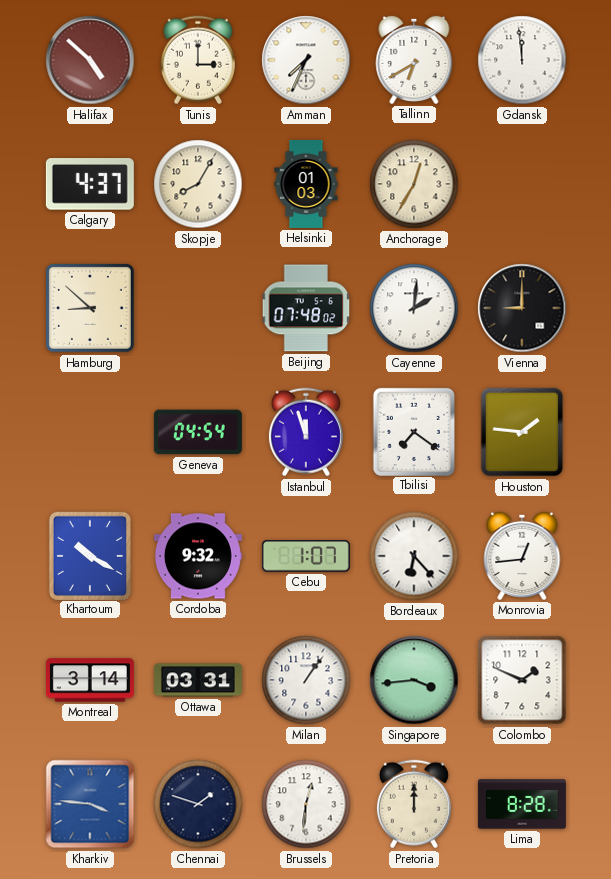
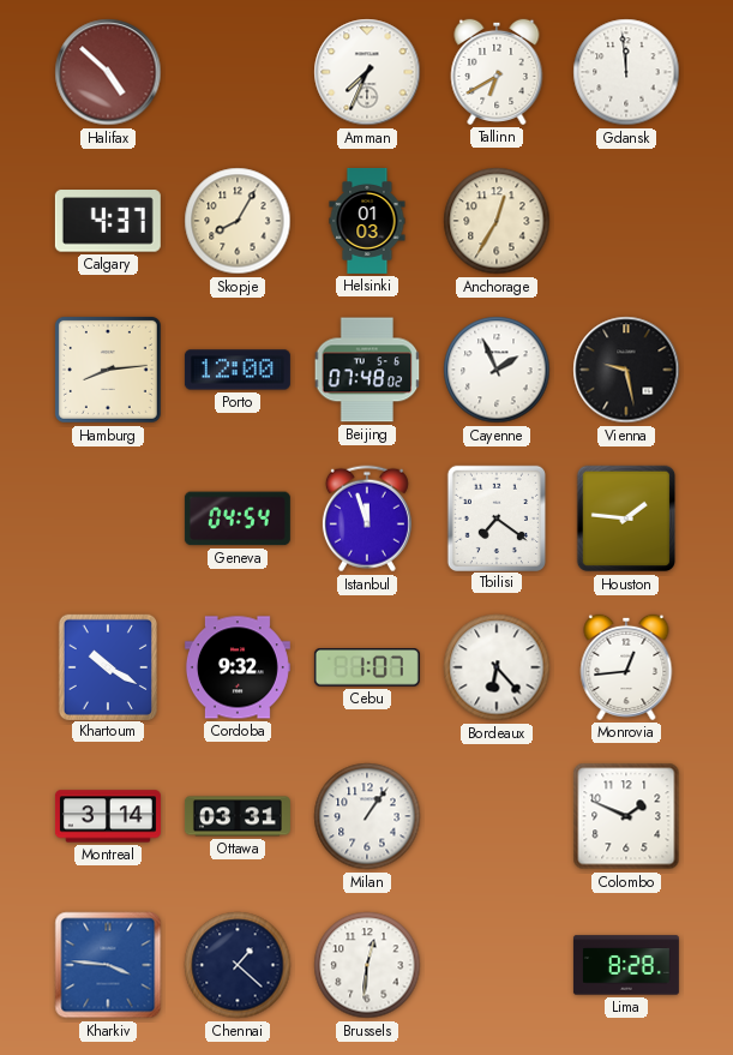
Tunis: 3:00 -> none (198, 60)
Hamburg: 8:52 -> 8:14 (108, 370)
Porto: none -> 12:00 (238, 370)
Cayenne: 2:01 -> 1:56 (497, 370)
Vienna: 9:00 -> 9:28 (626, 370)
Singapore: 3:44 -> none (414, 680)
Chennai: 1:48 -> 1:22 (238, 965)
Pretoria: 12:00 -> none (414, 804)
